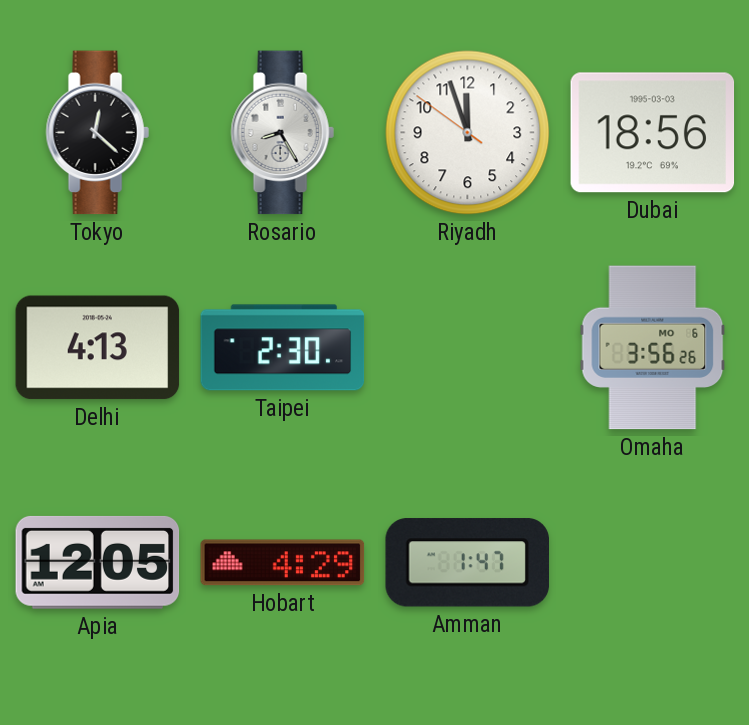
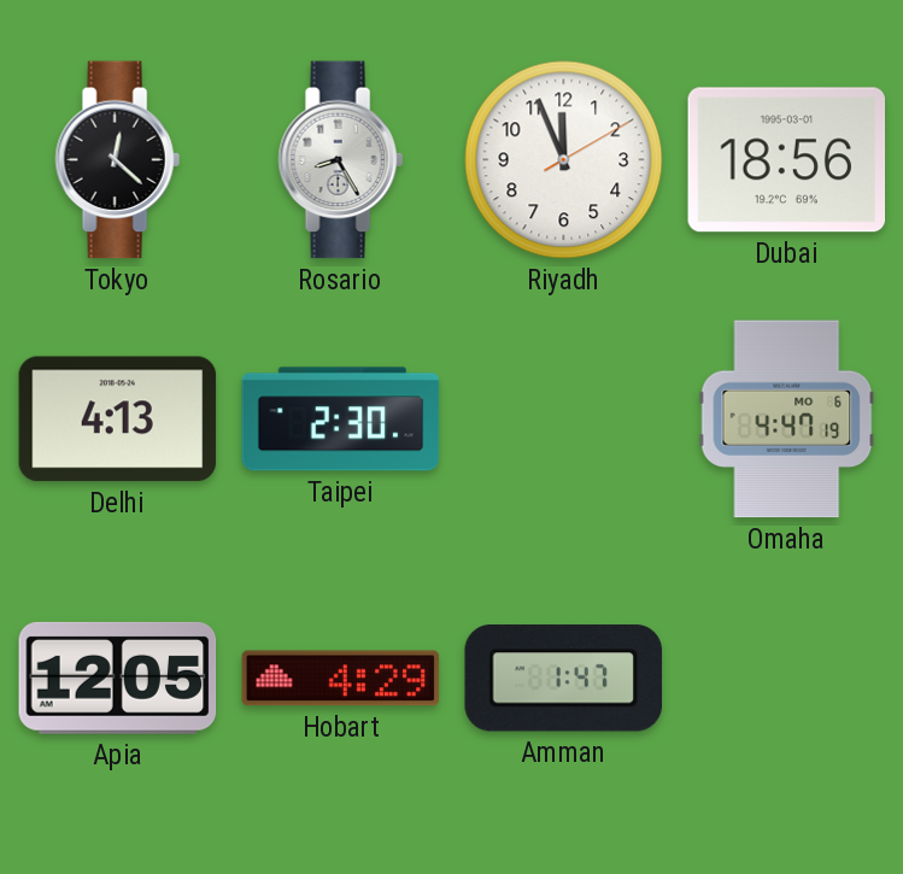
Riyadh: 11:56:51 -> 11:56:10 (564, 160)
Dubai date: 1995-03-03 -> 1995-03-01 (787, 160)
Omaha: 3:56 -> 4:47 (787, 420)
